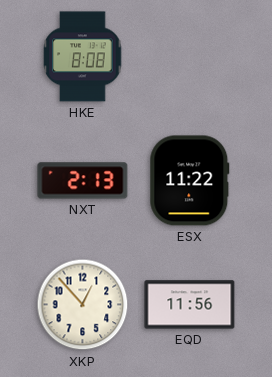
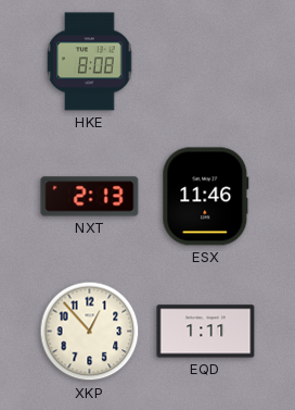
ESX: 11:22 -> 11:46 (206, 197)
EQD: 11:56 -> 1:11 (206, 332)
